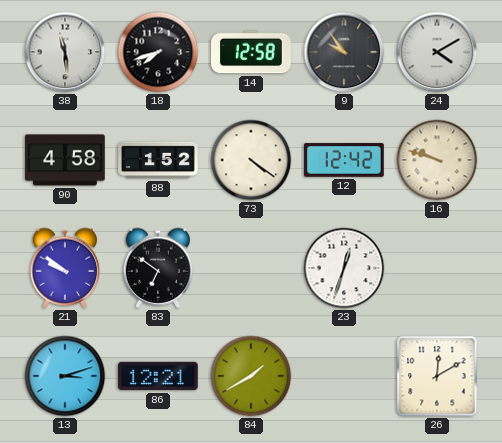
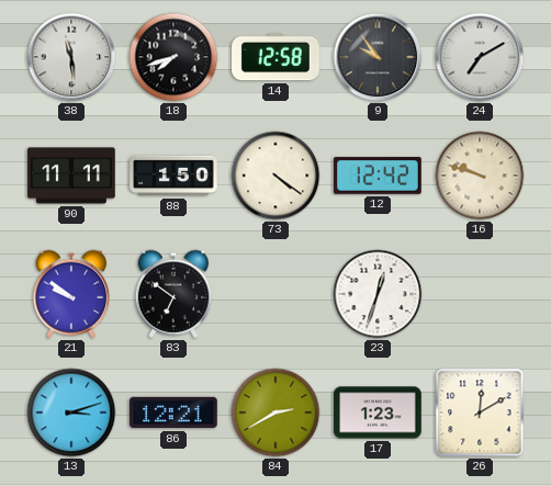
24: 4:10 -> 7:10 (480, 57)
90: 4:58 -> 11:11 (71, 176)
88: 1:52 -> 1:50 (173, 176)
84: 1:40 -> 2:40 (275, 412)
17: none -> 1:23 (378, 412)
